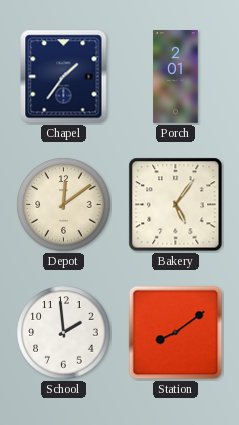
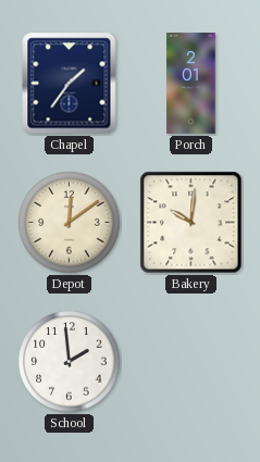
Bakery: 5:06 -> 10:01 (191, 223)
Station: 8:09 -> none (176, 333)
